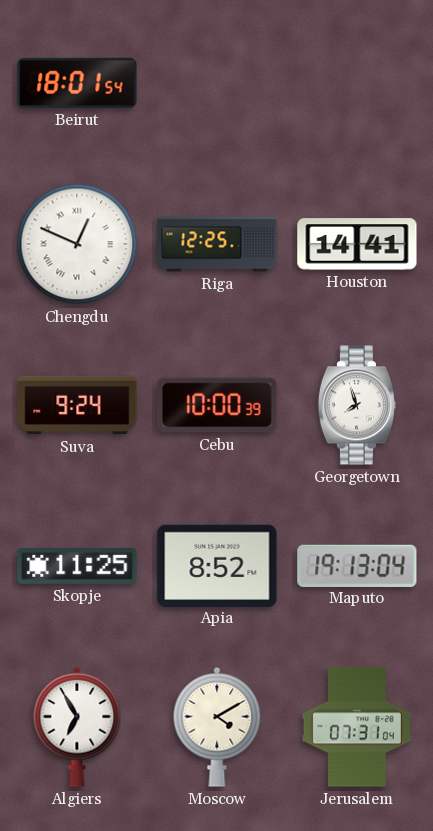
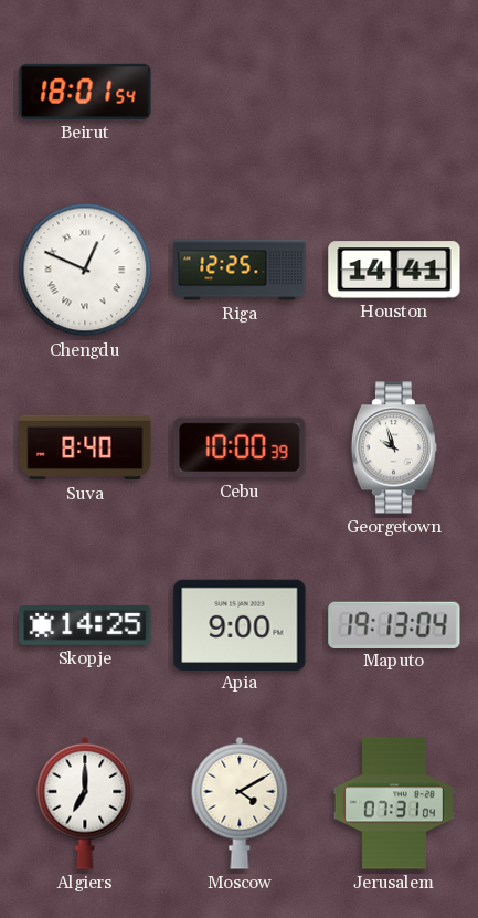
Suva: 9:24 -> 8:40 (85, 447)
Georgetown: 7:57 -> 9:57 (393, 447)
Skopje: 11:25 -> 14:25 (85, 626)
Apia: 8:52 -> 9:00 (240, 624)
Algiers: 6:55 -> 7:00 (85, 803)
